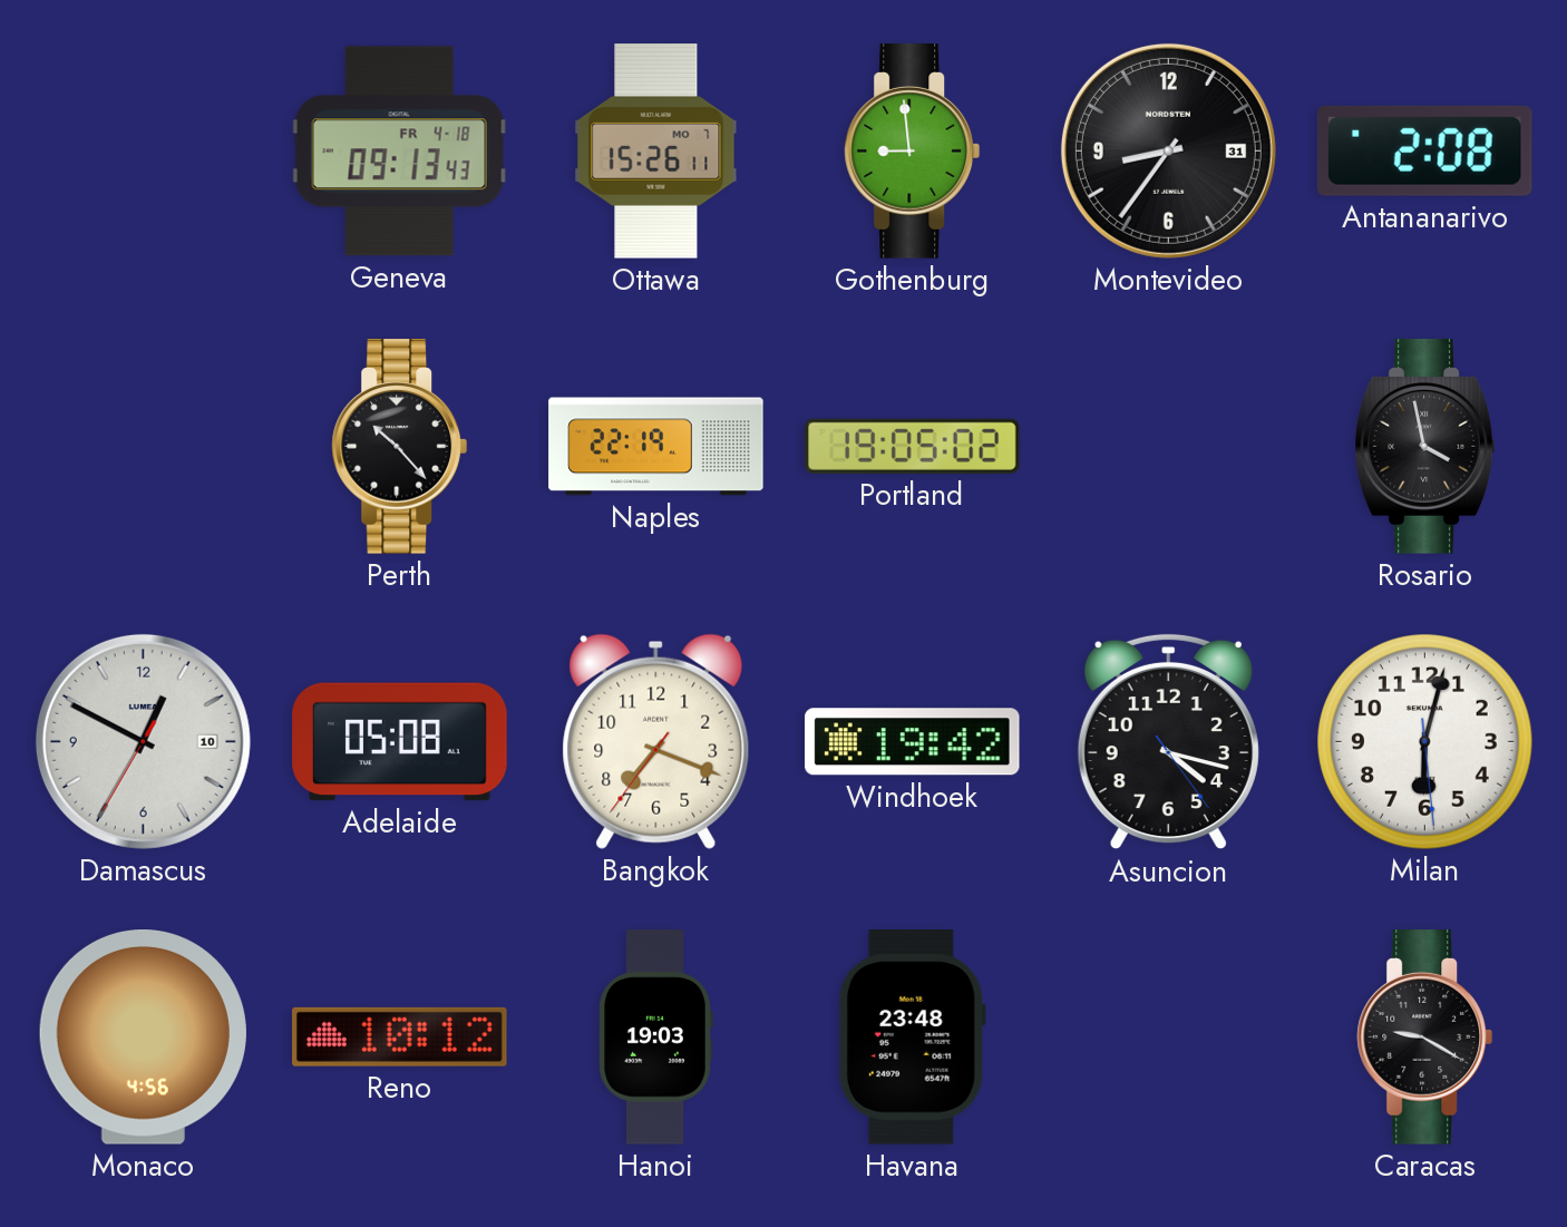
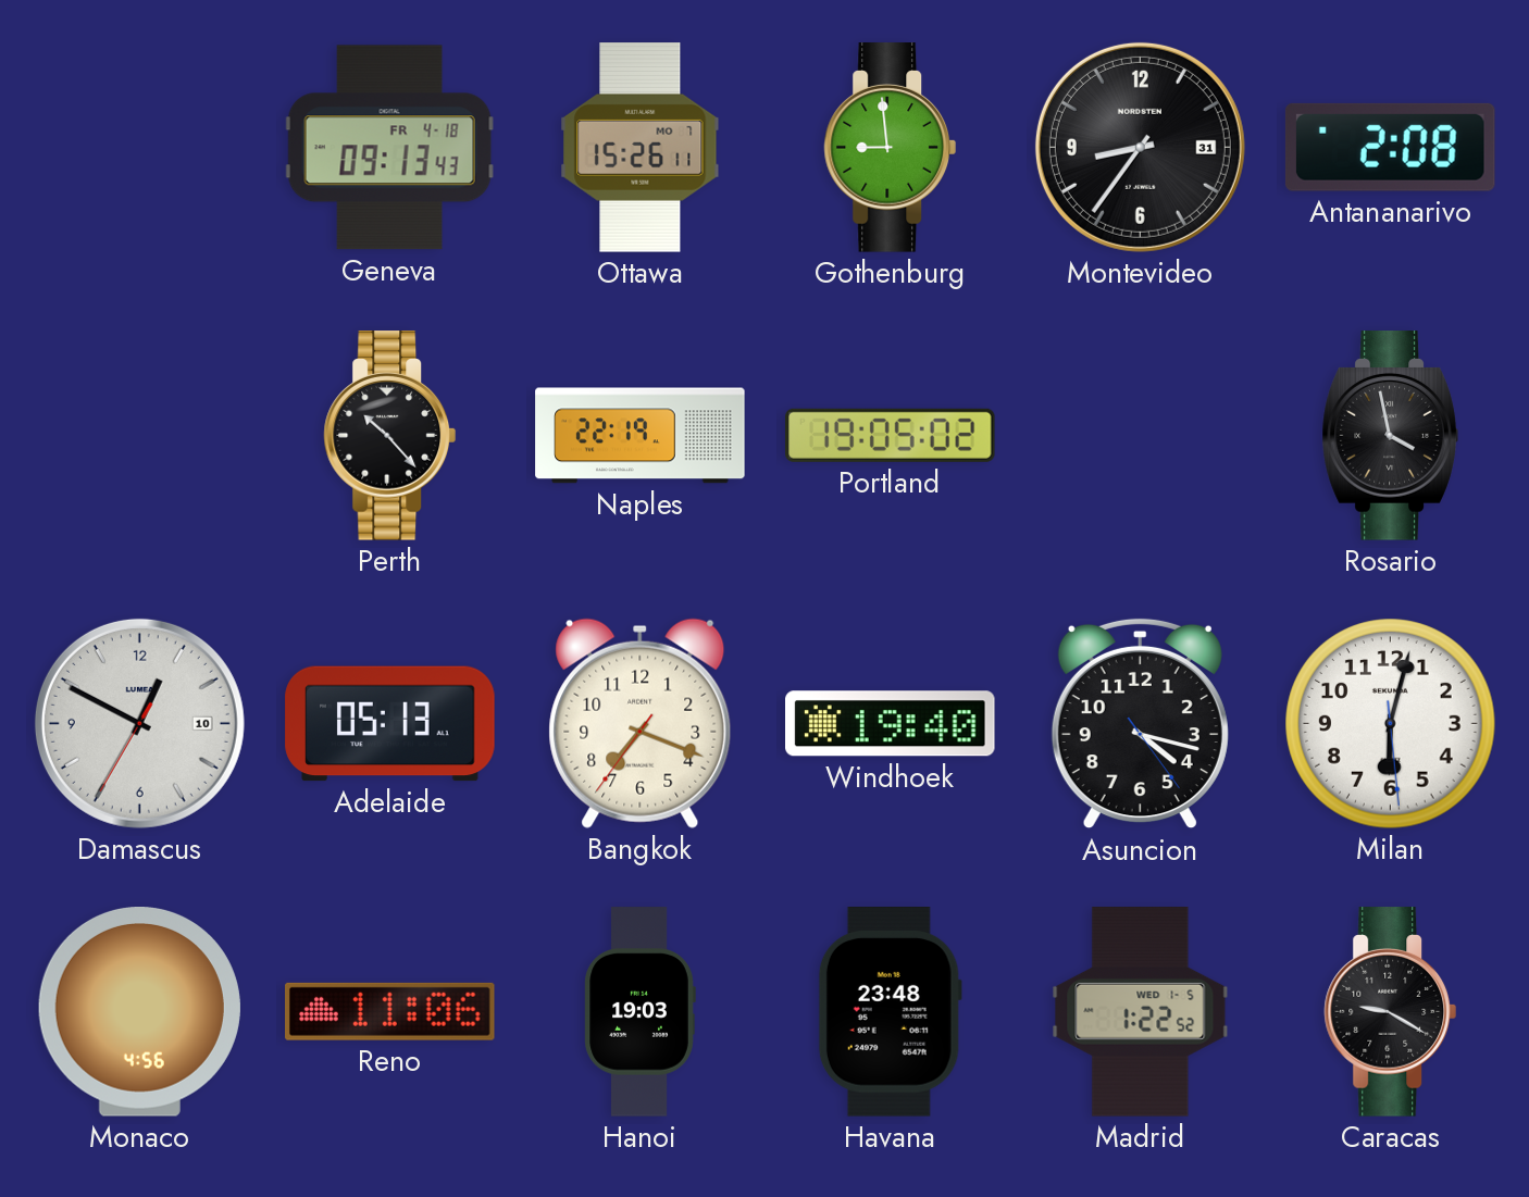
Adelaide: 05:08 -> 05:13 (390, 724)
Windhoek: 19:42 -> 19:40 (891, 724)
Reno: 10:12 -> 11:06 (390, 1011)
Madrid: none -> 1:22 (1141, 1012)
